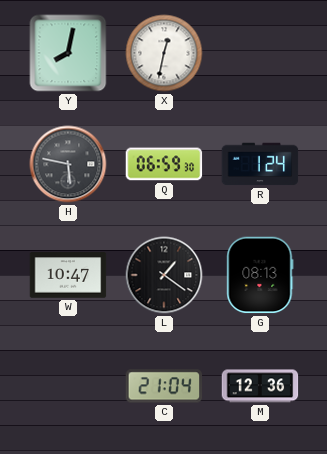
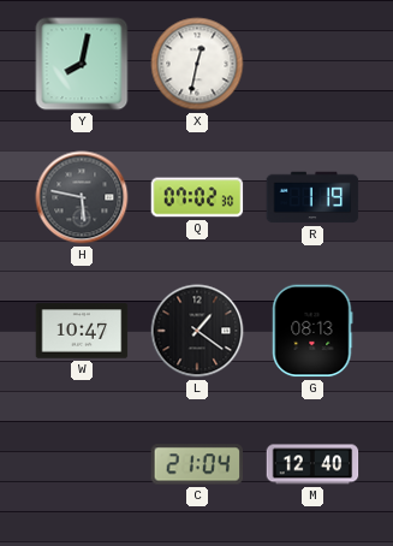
Q: 06:59 -> 07:02 (197, 197)
R: 1:24 -> 1:19 (312, 197)
M: 12:36 -> 12:40 (312, 464)
